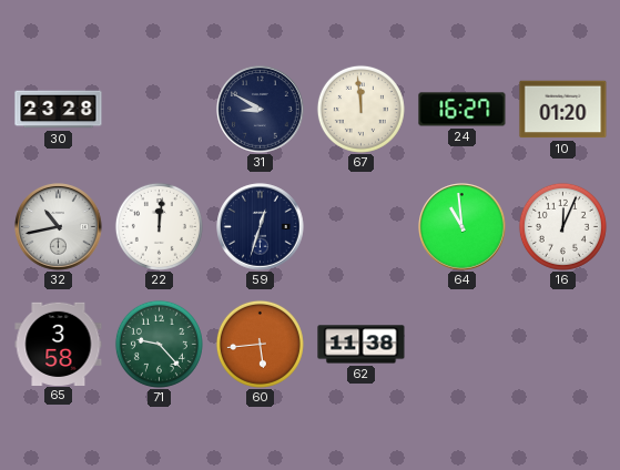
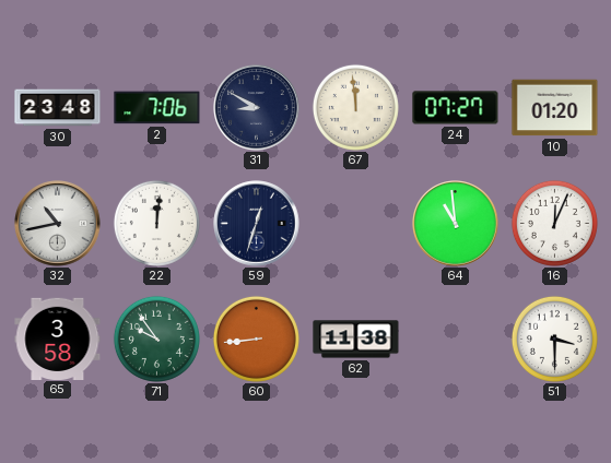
30: 23:28 -> 23:48 (58, 108)
2: none -> 7:06 (157, 108)
24: 16:27 -> 07:27 (456, 108)
71: 9:23 -> 9:54 (156, 339)
60: 5:44 -> 8:44 (256, 339)
51: none -> 3:30 (554, 339)
